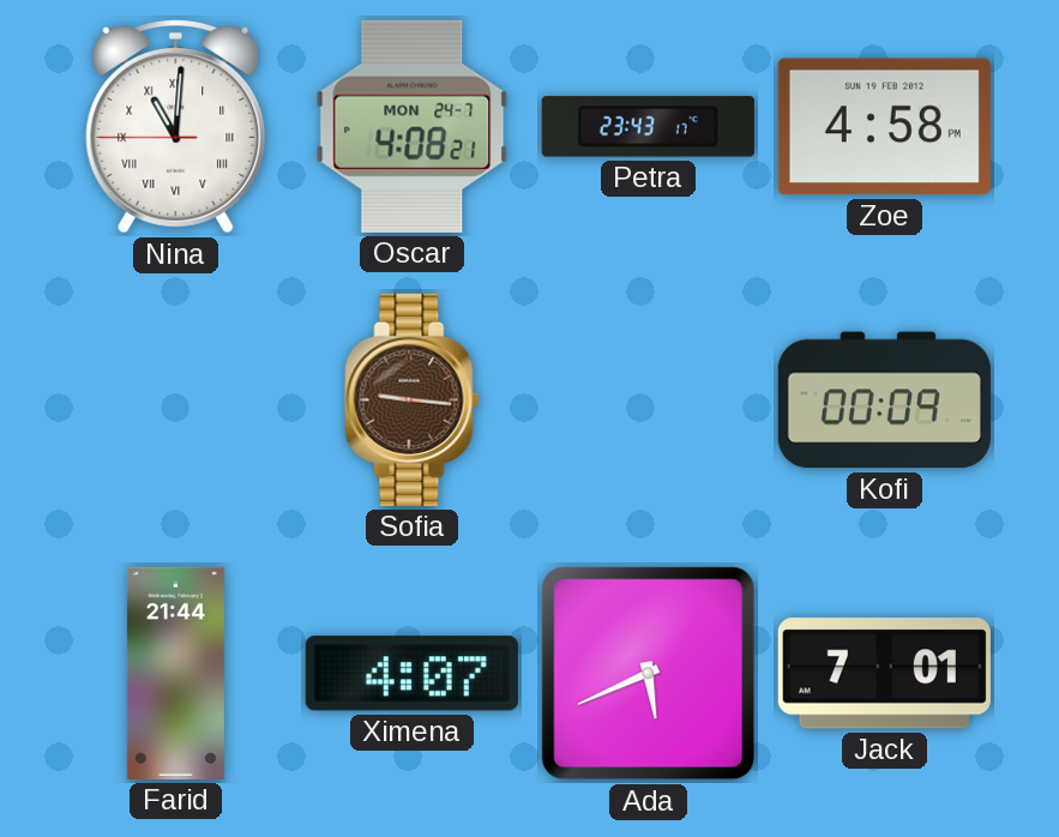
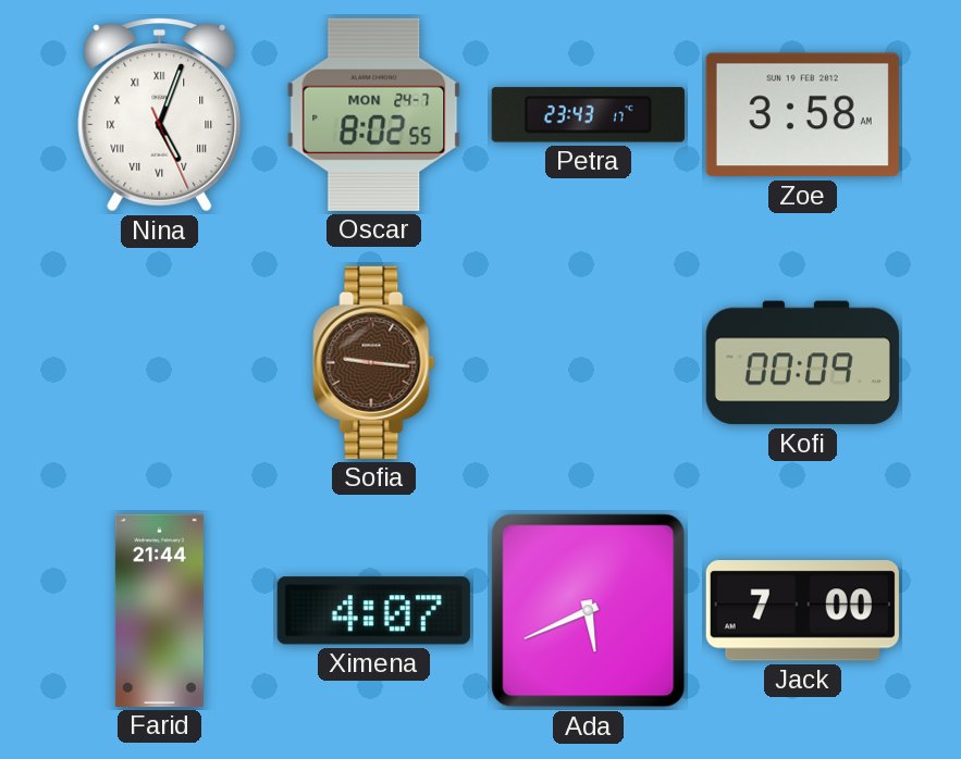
Nina: 11:00 -> 5:03 (160, 115)
Oscar: 4:08 -> 8:02 (374, 114)
Zoe: 4:58 -> 3:58 (802, 115)
Jack: 7:01 -> 7:00 (802, 611)
